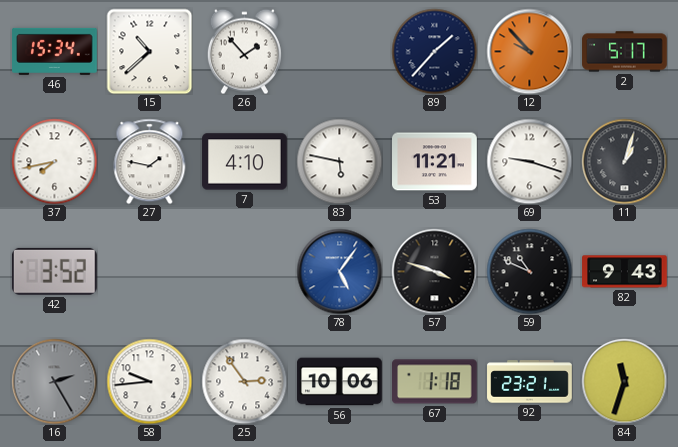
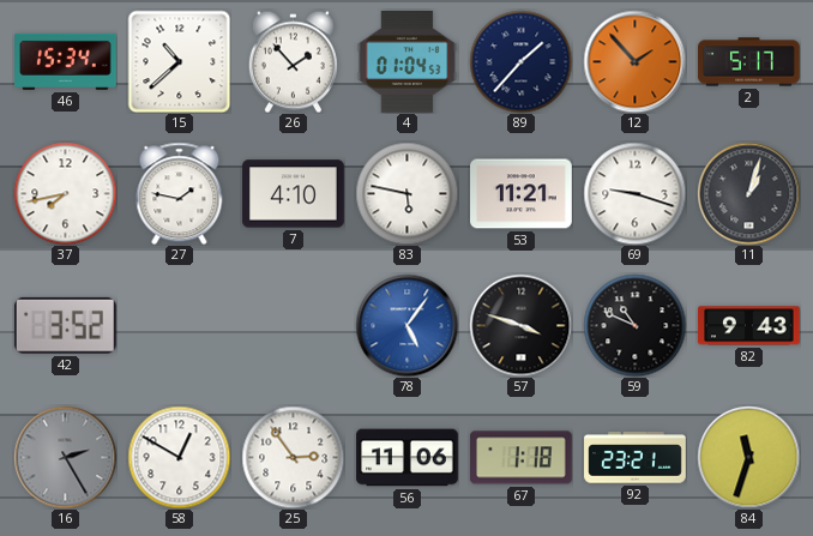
4: none -> 01:04 (408, 62)
12: 9:53 -> 1:53 (634, 61)
58: 9:44 -> 12:50 (179, 457)
56: 10:06 -> 11:06 (408, 458)
